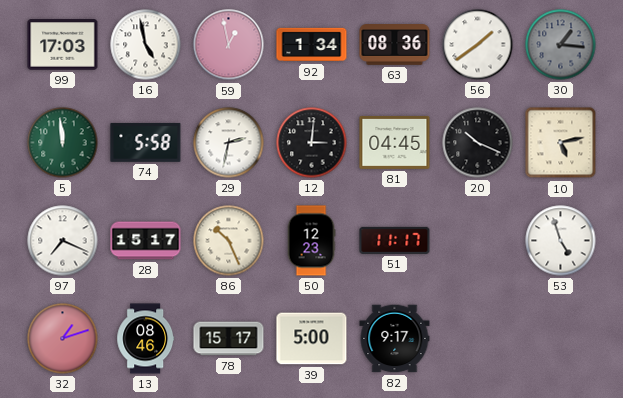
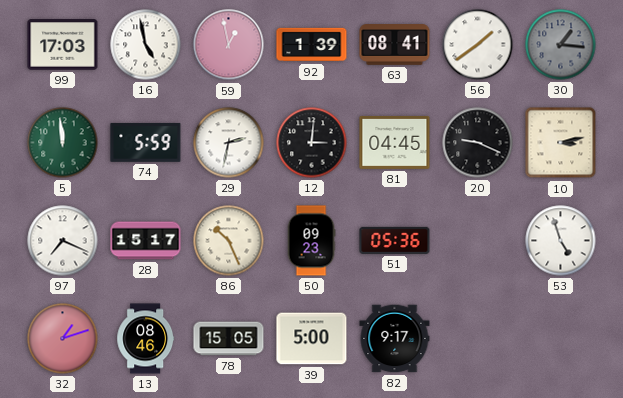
92: 1:34 -> 1:39 (312, 45)
63: 08:36 -> 08:41 (395, 45)
74: 5:58 -> 5:59 (146, 142)
20: 10:19 -> 9:19 (478, 143)
10: 5:13 -> 3:13 (561, 143)
50: 12:23 -> 09:23 (311, 241)
51: 11:17 -> 05:36 (395, 240)
78: 15:17 -> 15:05 (229, 339)
